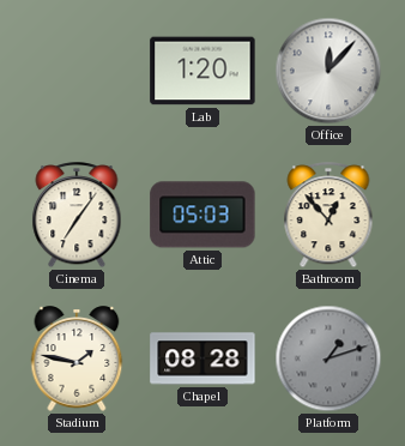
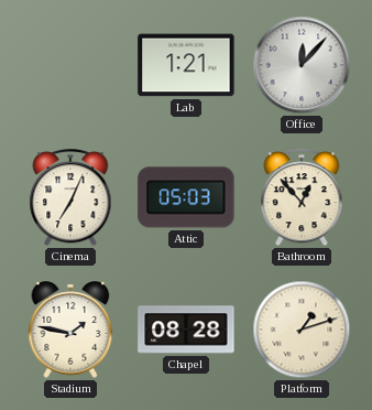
Lab: 1:20 -> 1:21 (186, 65)
Cinema: 7:06 -> 7:04 (70, 198)
Platform dial: grey -> cream (302, 330)
